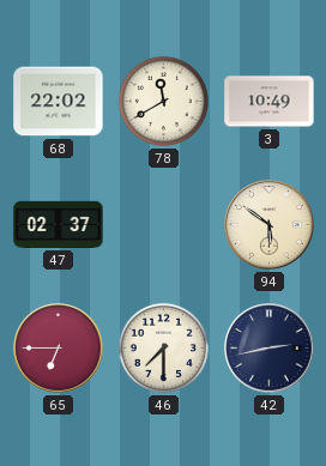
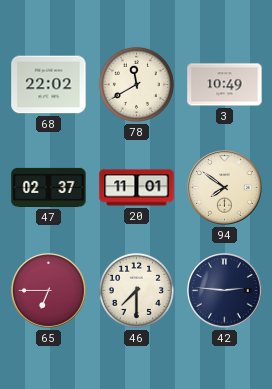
20: none -> 11:01 (137, 188)
94: 5:51 -> 7:51 (225, 188)
42: 2:43 -> 2:46 (225, 291)
